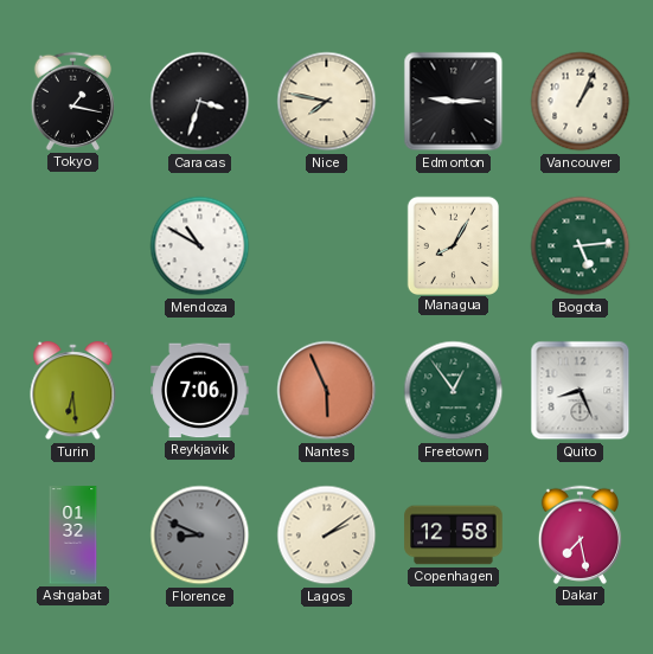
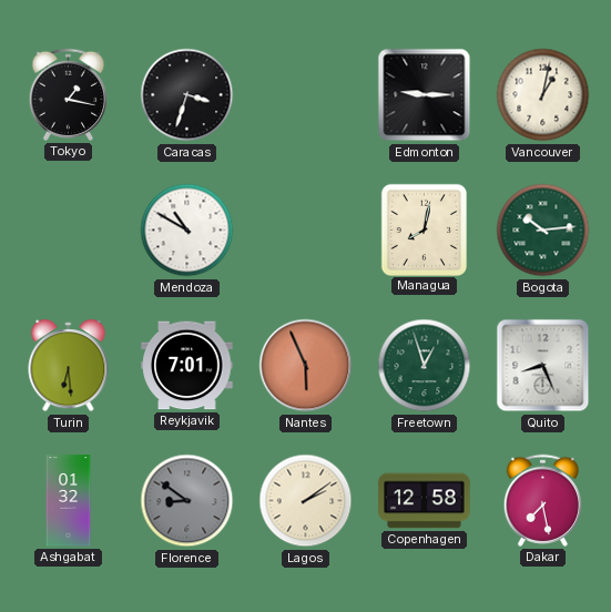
Nice: 7:47 -> none (327, 102)
Vancouver: 1:04 -> 1:02 (543, 95)
Managua: 8:05 -> 8:02 (424, 229)
Bogota: 5:14 -> 10:14 (543, 231)
Reykjavik: 7:06 -> 7:01 (187, 366)
Freetown: 12:54 -> 12:57 (425, 366)
Florence: 8:49 -> 8:51 (187, 501)
